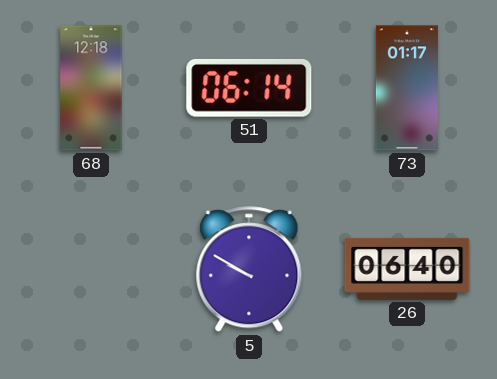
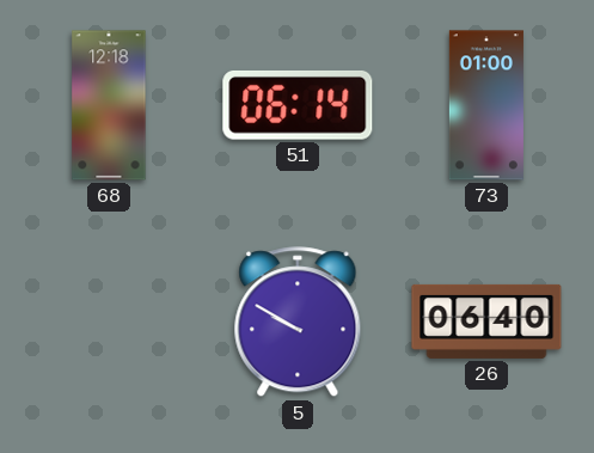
73: 01:17 -> 01:00 (486, 105)
